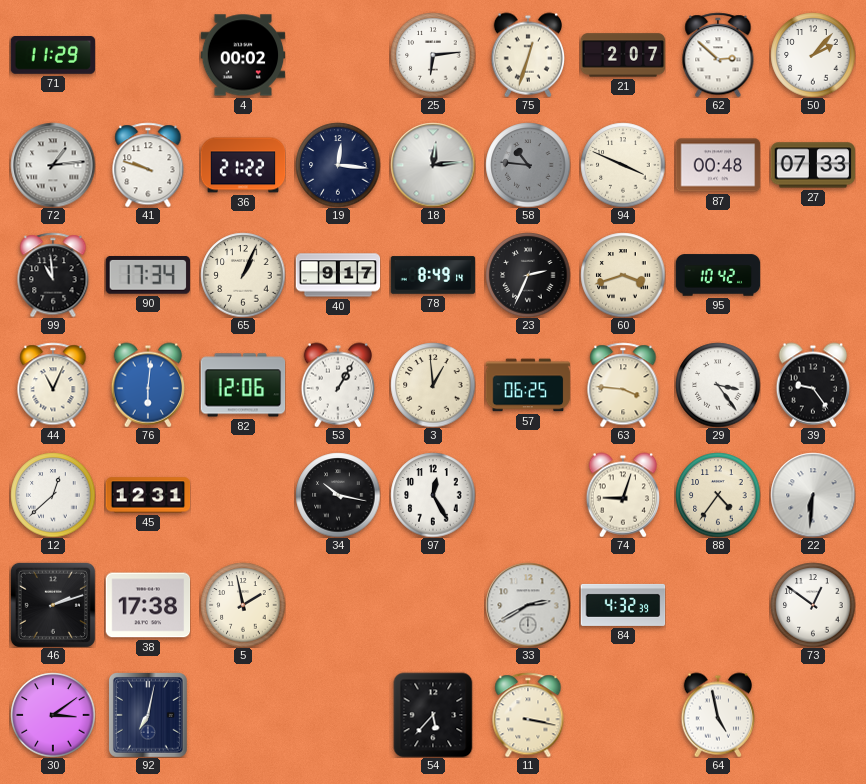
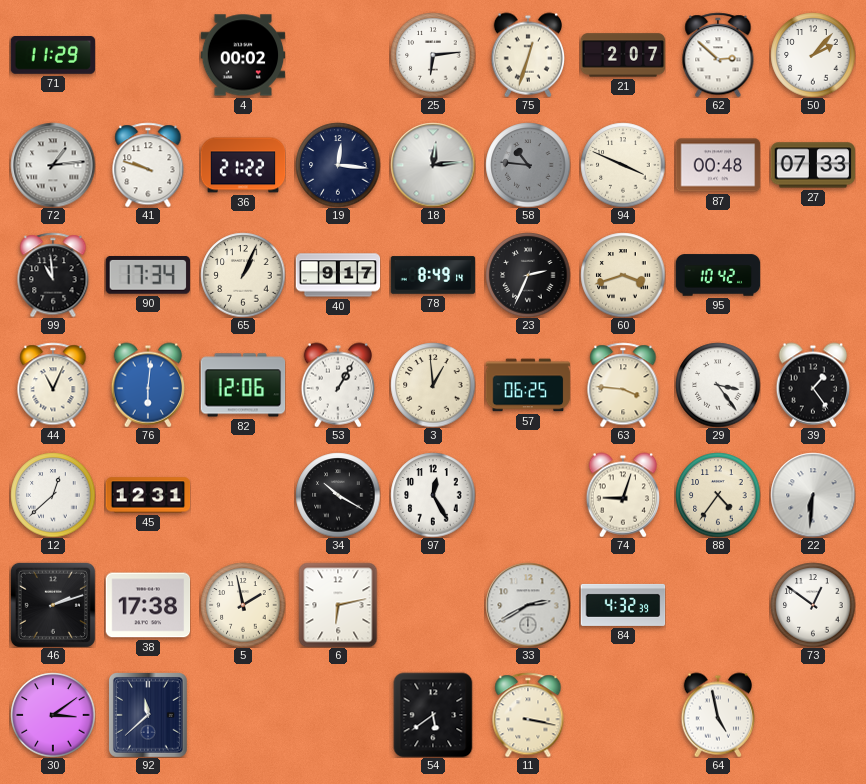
39: 9:24 -> 1:24 (813, 385)
34: 10:17 -> 10:20 (338, 495)
6: none -> 6:13 (338, 605)
92: 7:02 -> 11:38 (149, 715)
54: 5:37 -> 5:39 (433, 715)
